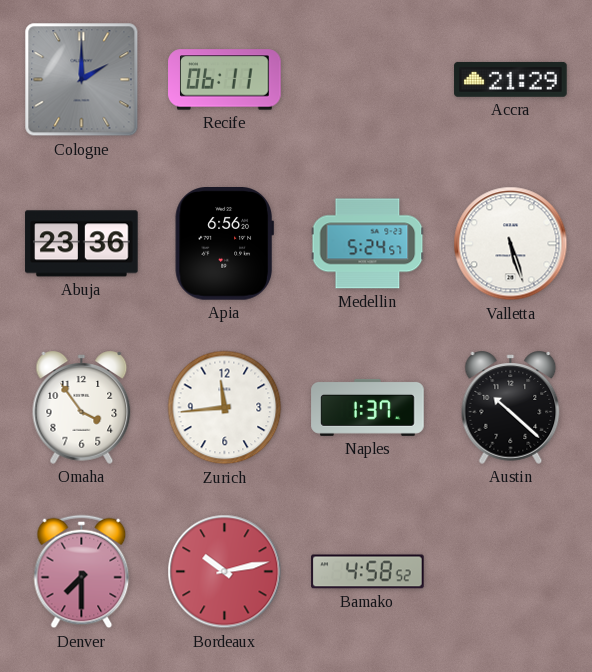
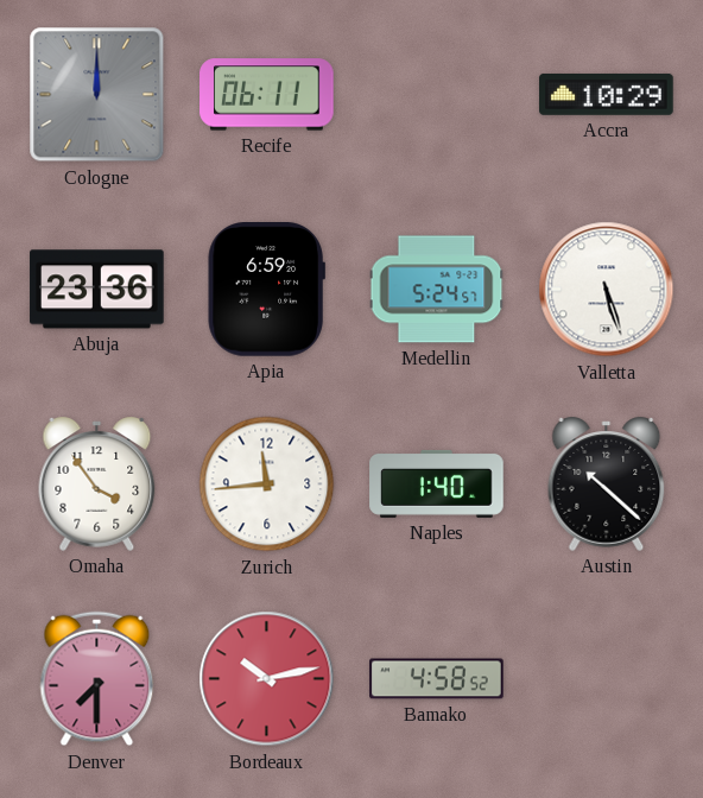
Cologne: 2:00 -> 12:00 (97, 95)
Accra: 21:29 -> 10:29 (607, 95)
Apia: 6:56 -> 6:59 (266, 290)
Naples: 1:37 -> 1:40 (437, 483)
